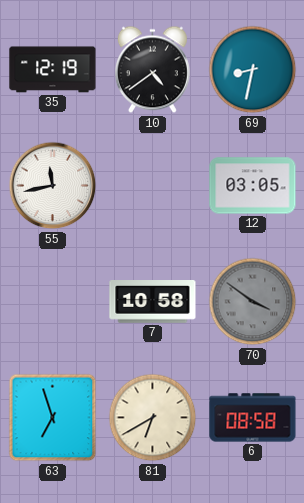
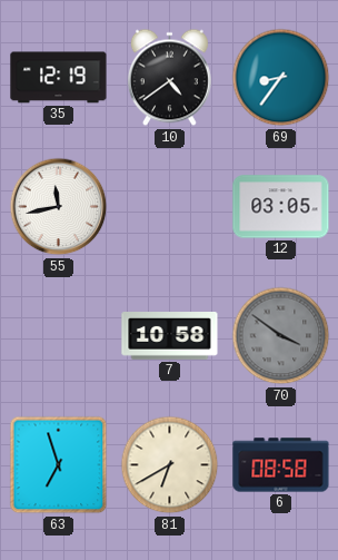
69: 8:32 -> 8:36 (281, 78)
